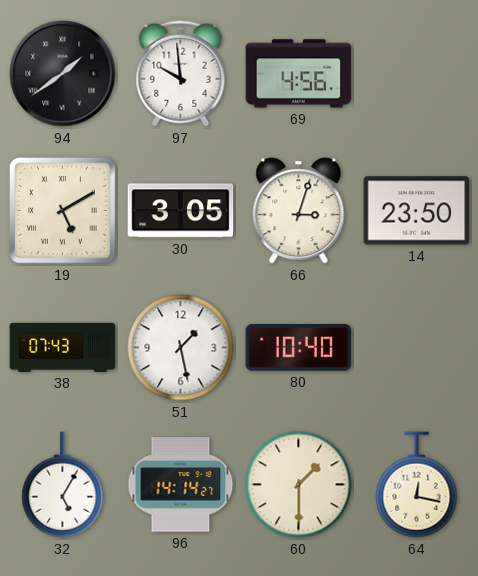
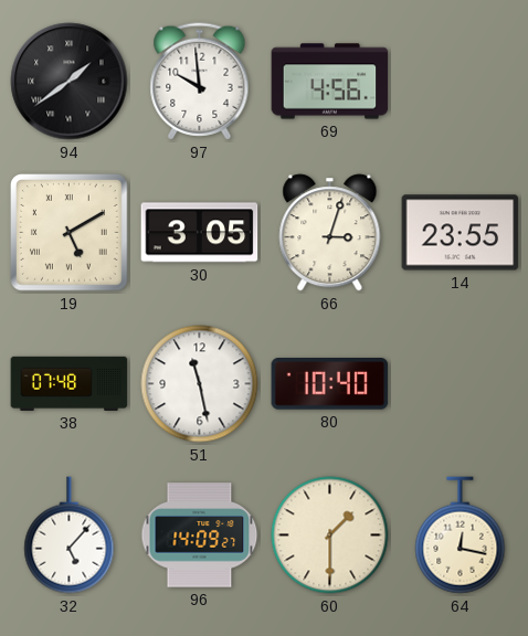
14: 23:50 -> 23:55 (461, 233)
38: 07:43 -> 07:48 (70, 383)
51: 1:28 -> 11:28 (200, 384)
32: 5:05 -> 5:07 (70, 536)
96: 14:14 -> 14:09 (200, 536)
